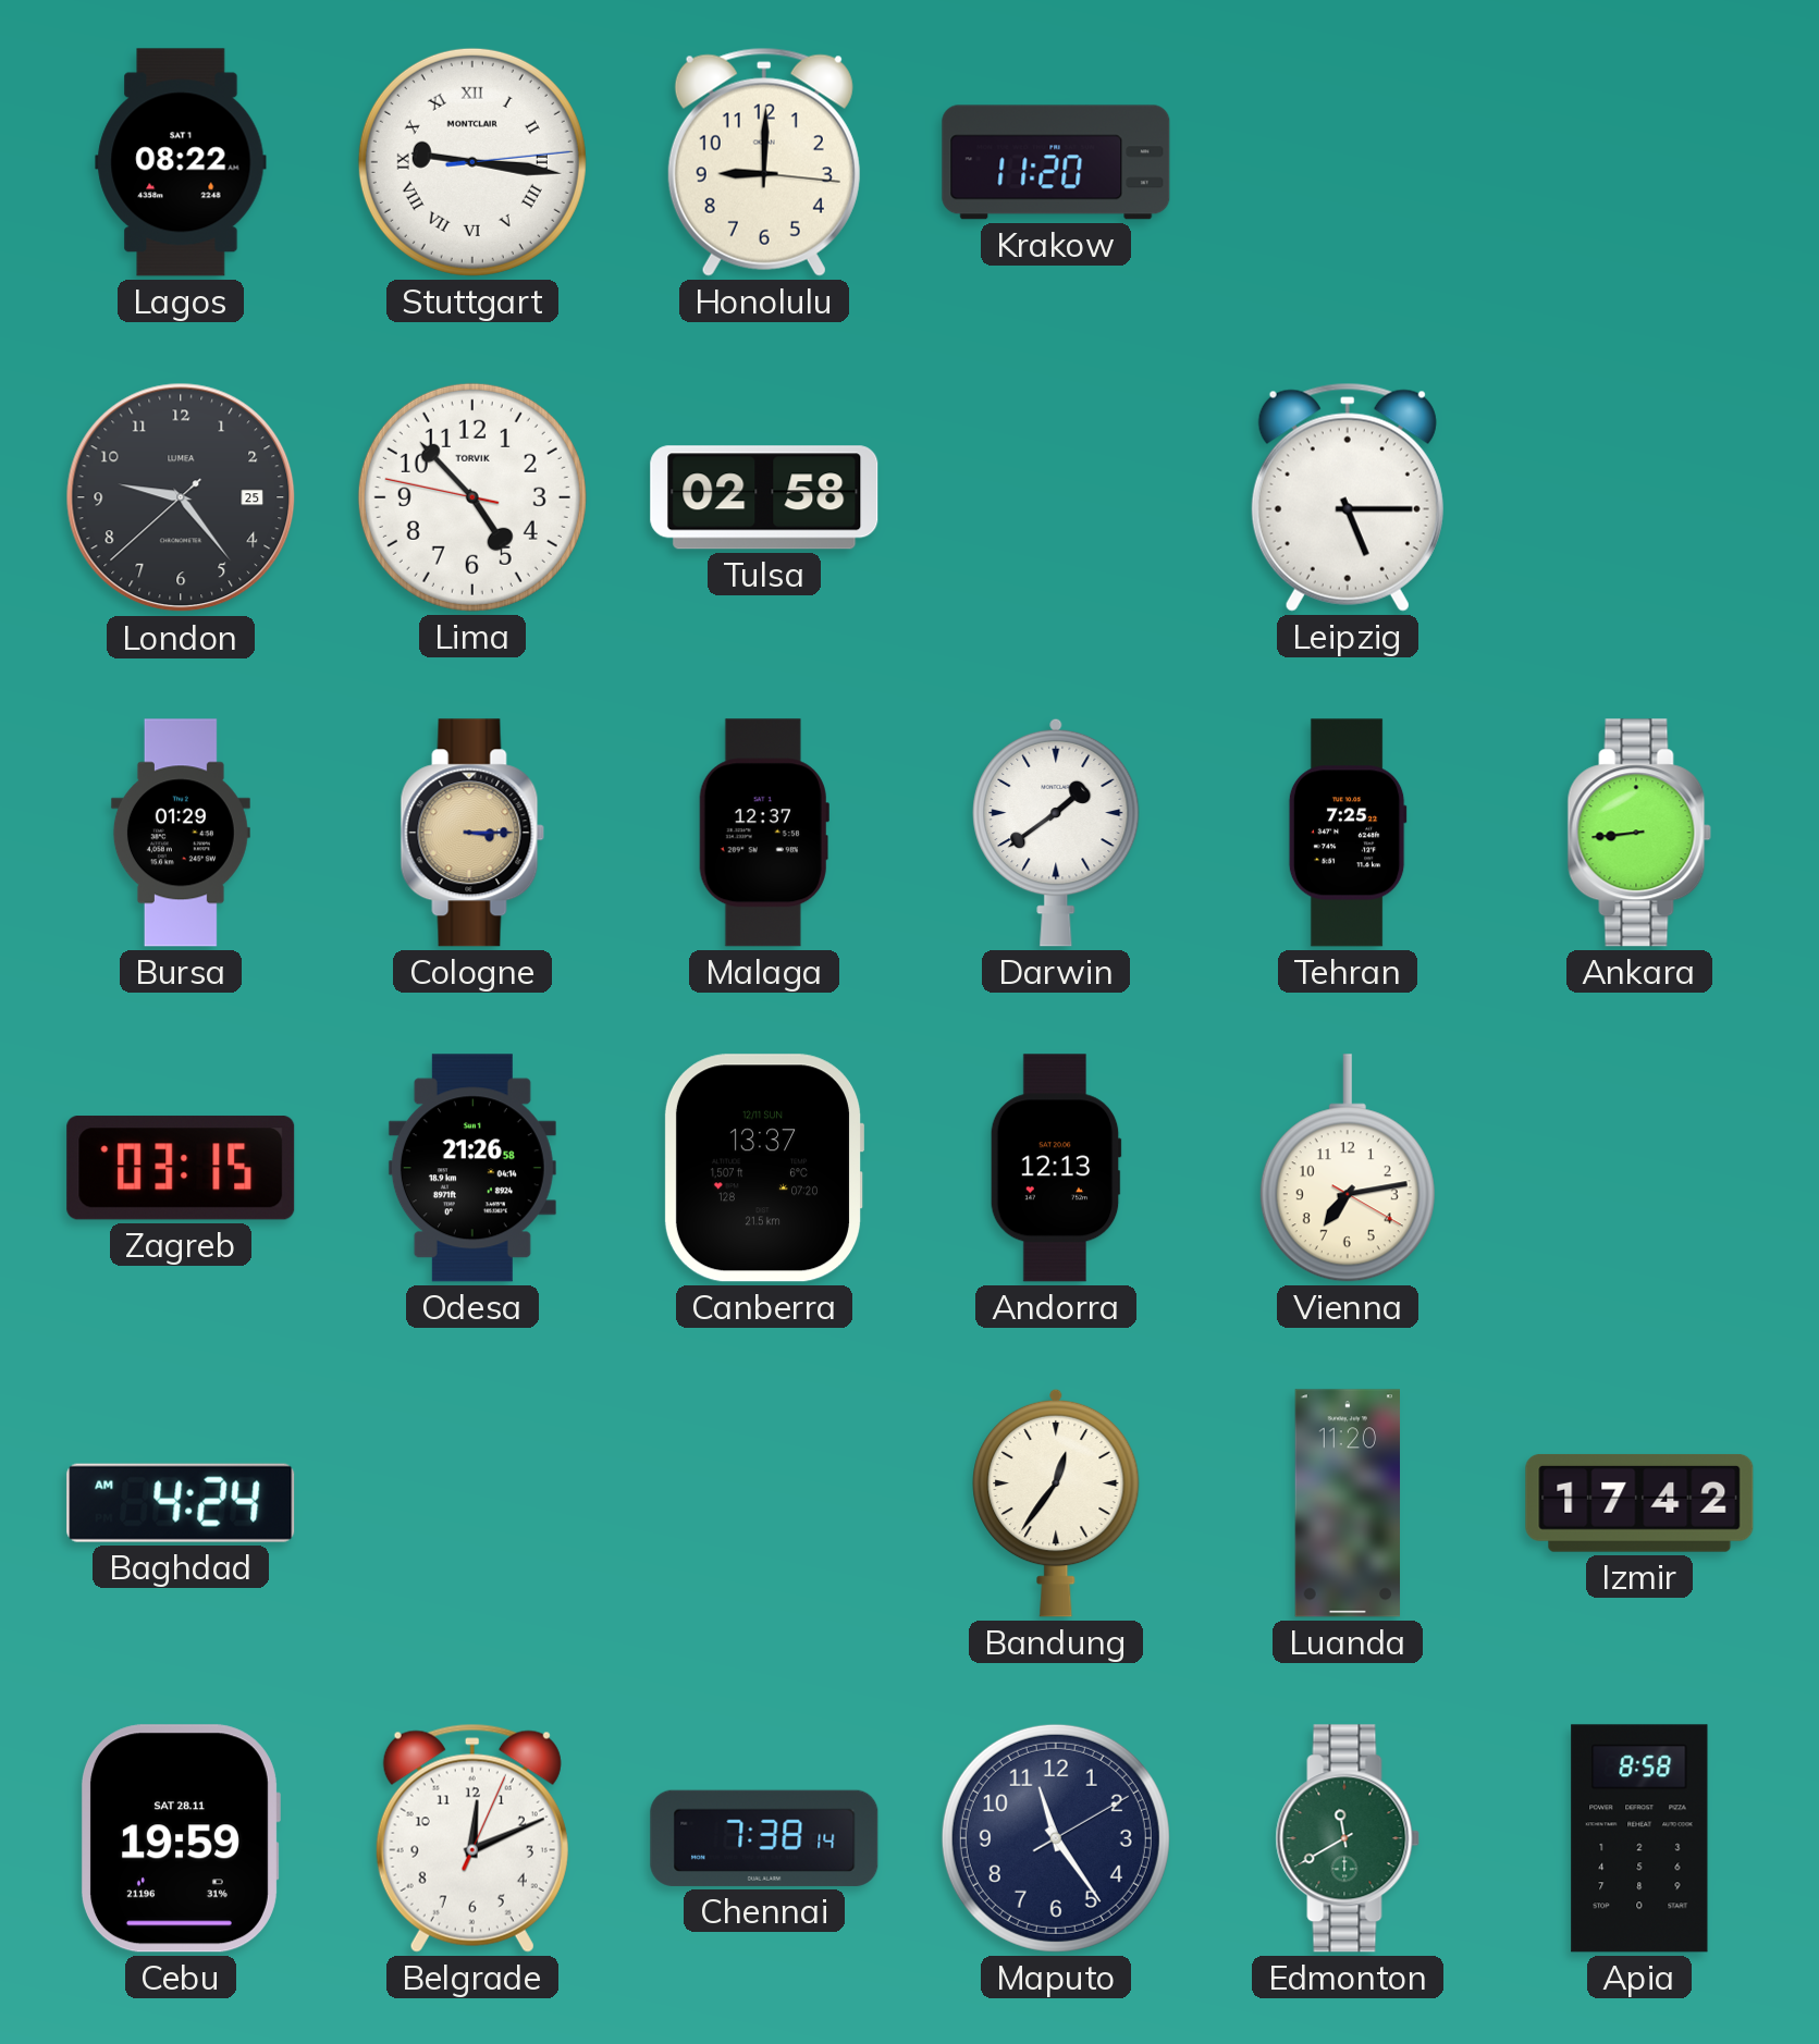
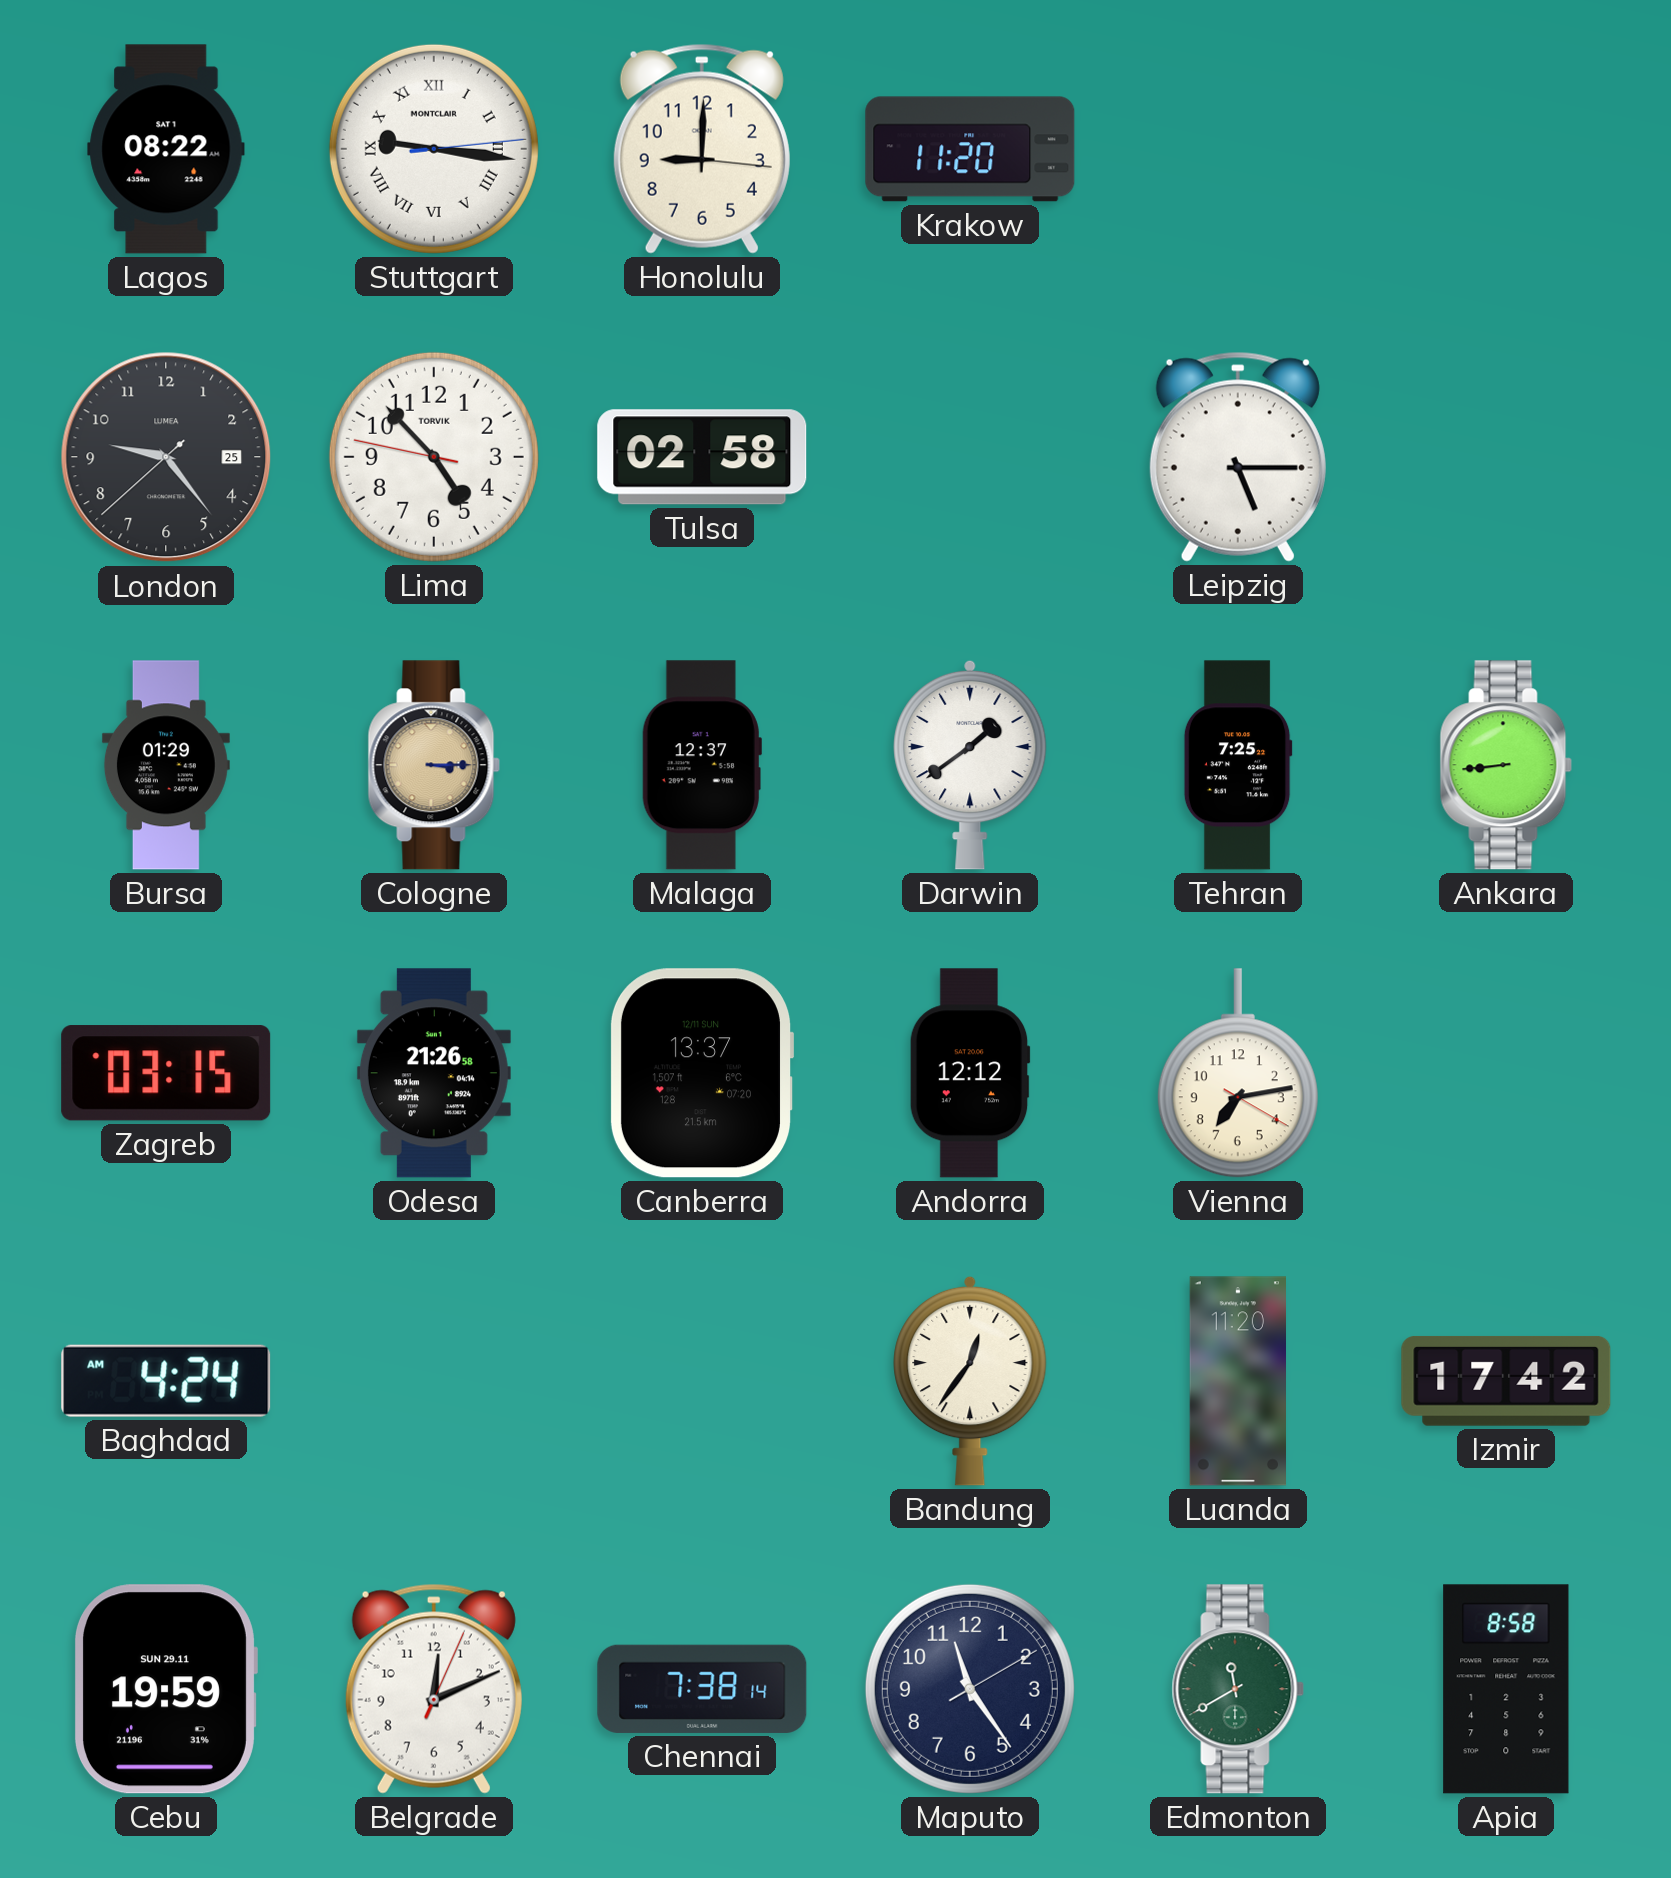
Andorra: 12:13 -> 12:12 (970, 1073)
Cebu date: SAT 28.11 -> SUN 29.11 (165, 1689)
